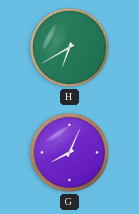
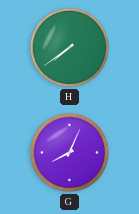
H: 6:40 -> 7:39 (69, 47)
